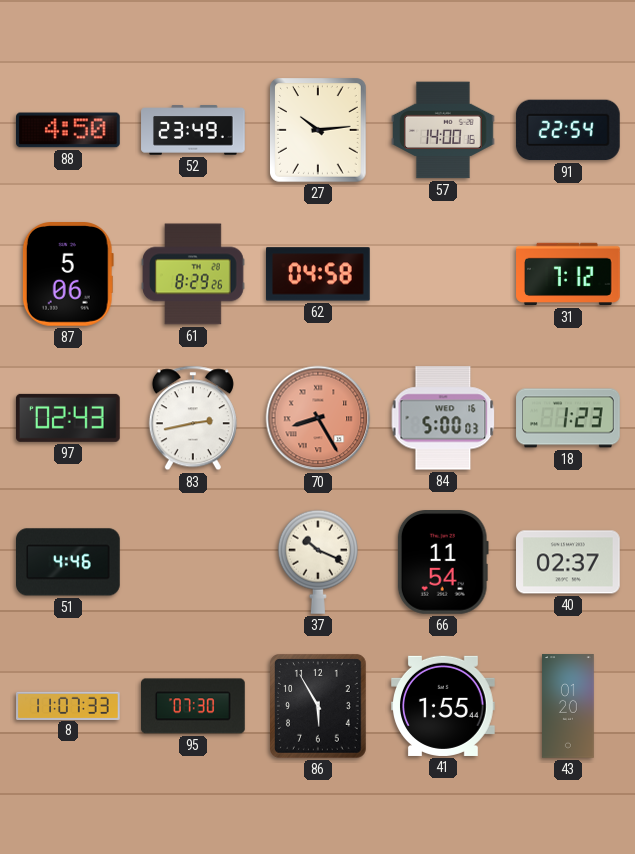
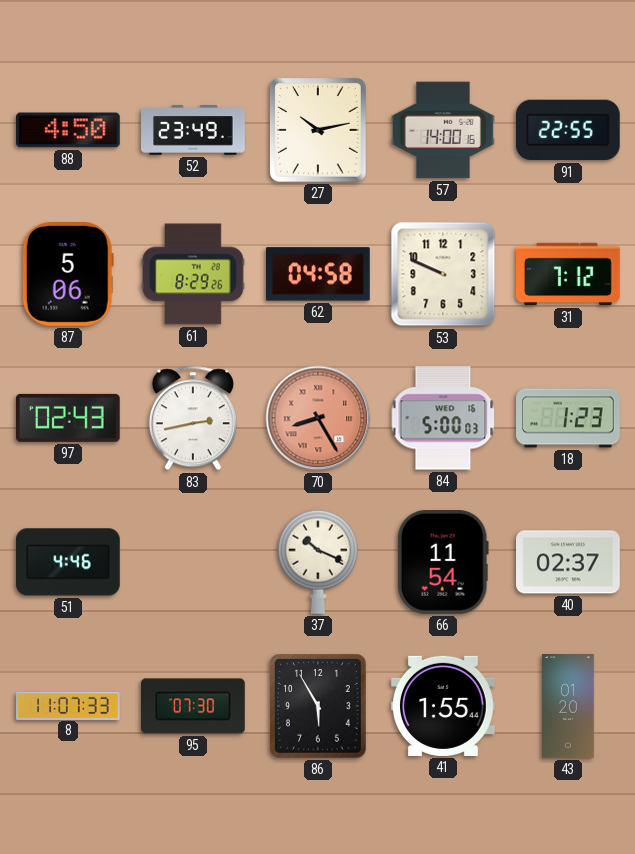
27: 10:14 -> 10:13 (319, 131)
91: 22:54 -> 22:55 (568, 130)
53: none -> 9:49 (443, 274)
